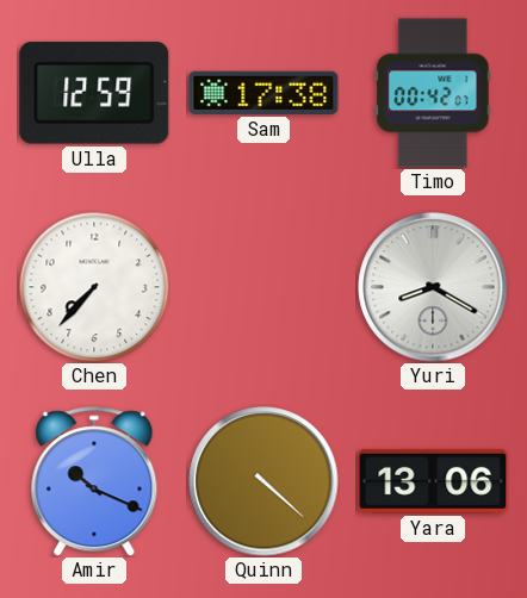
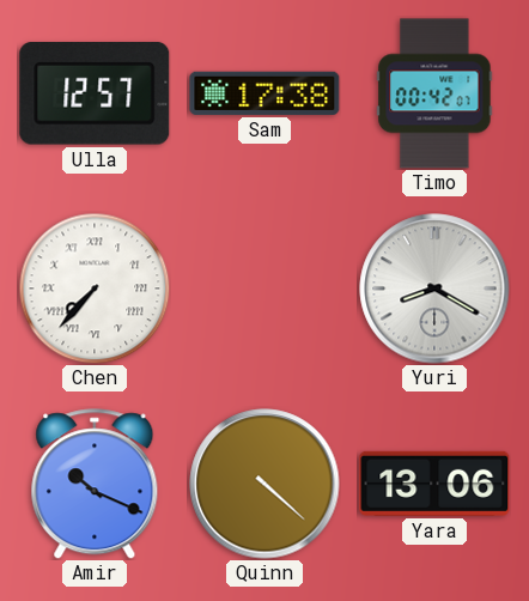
Ulla: 12:59 -> 12:57 (95, 93)
Chen numerals: Arabic -> Roman (95, 289)
